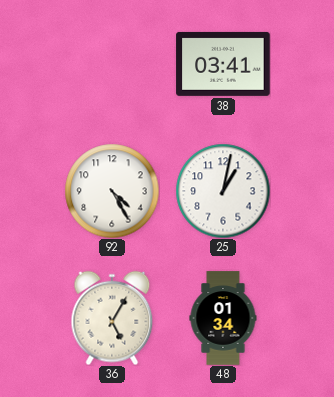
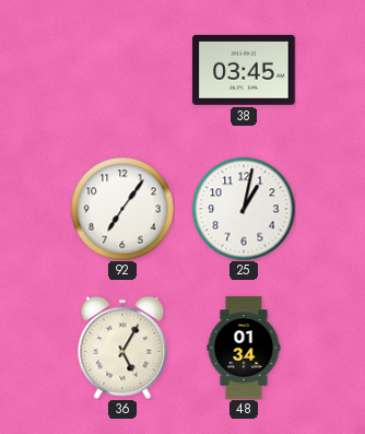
38: 03:41 -> 03:45 (244, 70)
92: 4:25 -> 7:06 (122, 209)
